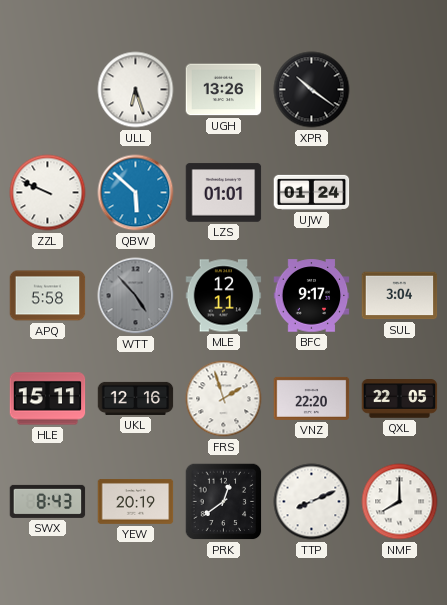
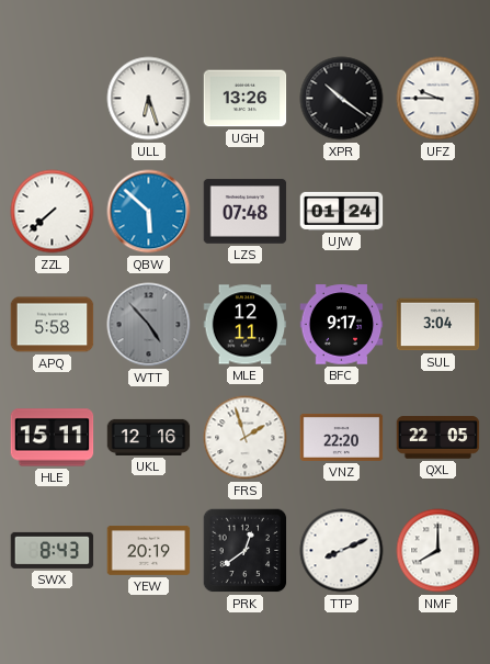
UFZ: none -> 9:45 (438, 99)
ZZL: 9:49 -> 7:38 (53, 212)
LZS: 01:01 -> 07:48 (246, 212)
